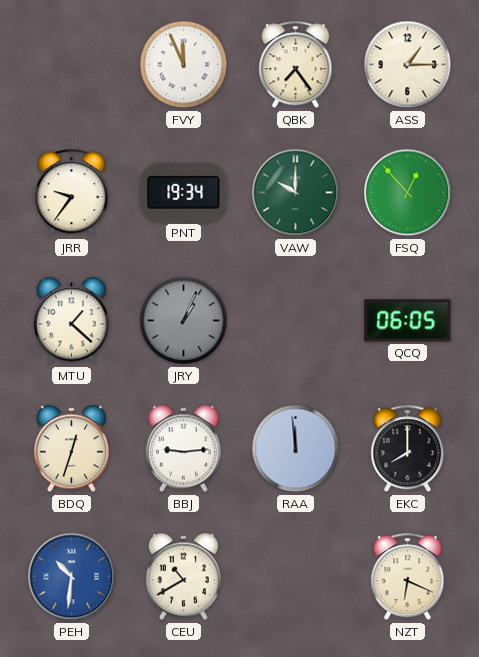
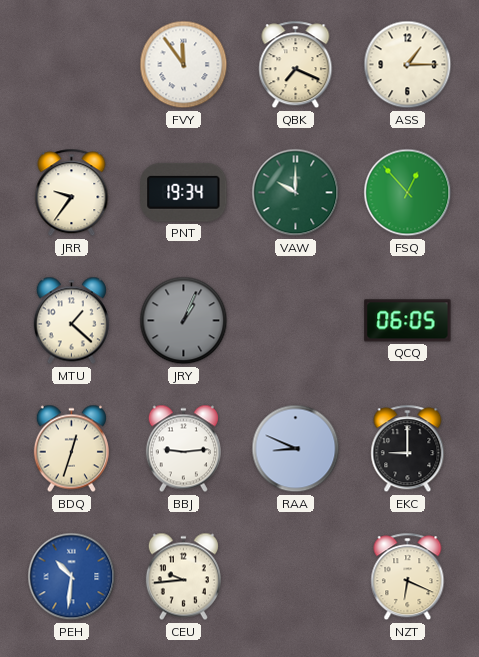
FVY: 11:56 -> 11:54 (184, 65)
QBK: 7:24 -> 7:19 (296, 65)
RAA: 11:59 -> 8:49 (296, 449)
EKC: 8:00 -> 9:00 (408, 449)
CEU: 10:40 -> 9:44 (183, 577)
